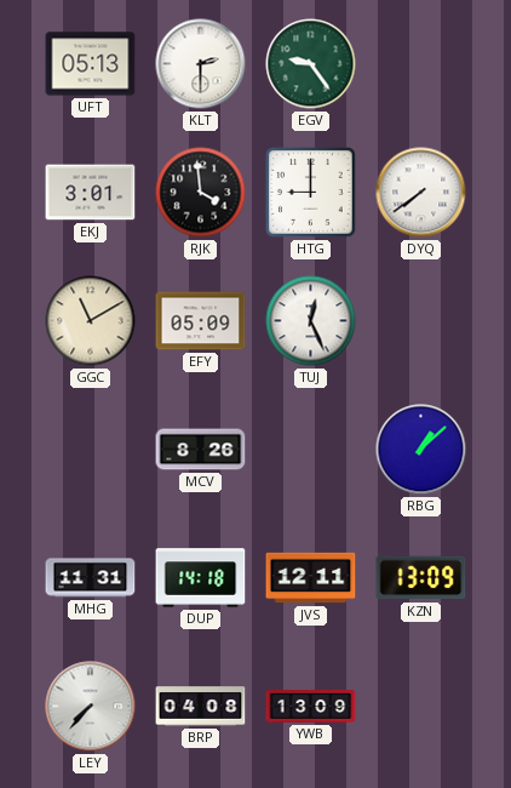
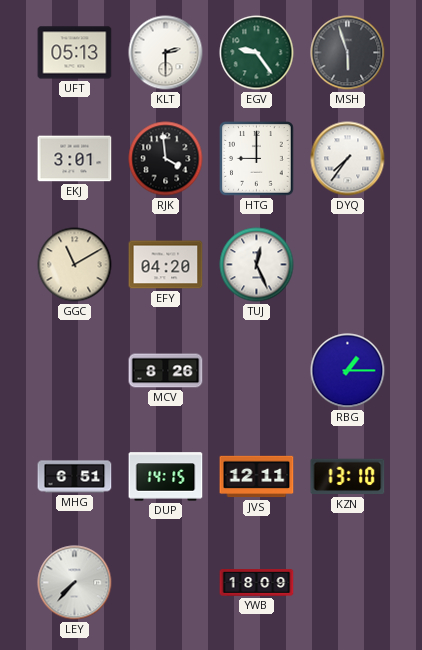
MSH: none -> 5:57 (348, 53)
DYQ: 7:39 -> 7:36 (348, 159)
EFY: 05:09 -> 04:20 (166, 265)
RBG: 1:08 -> 1:15 (348, 371)
MHG: 11:31 -> 6:51 (75, 477)
DUP: 14:18 -> 14:15 (166, 477)
KZN: 13:09 -> 13:10 (348, 477)
BRP: 04:08 -> none (201, 707)
YWB: 13:09 -> 18:09 (257, 583)
